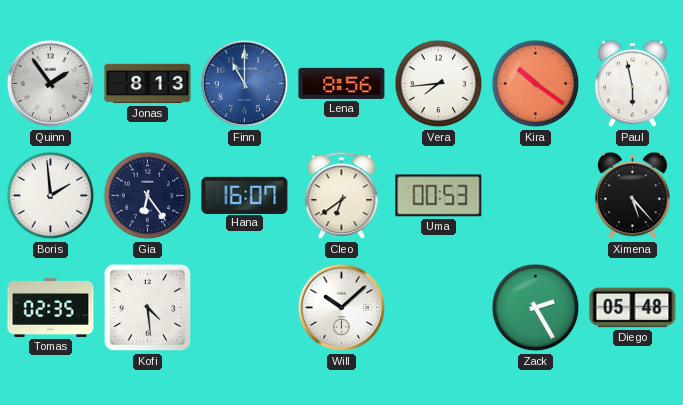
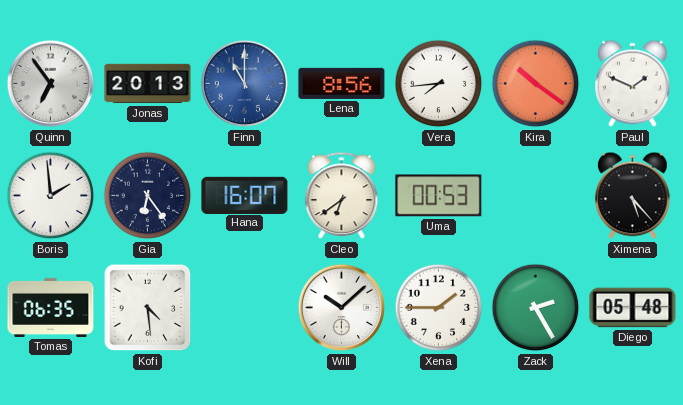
Quinn: 1:54 -> 6:54 (51, 84)
Jonas: 8:13 -> 20:13 (148, 84)
Paul: 5:58 -> 1:49 (633, 84)
Tomas: 02:35 -> 06:35 (51, 307)
Xena: none -> 1:45 (439, 308)
